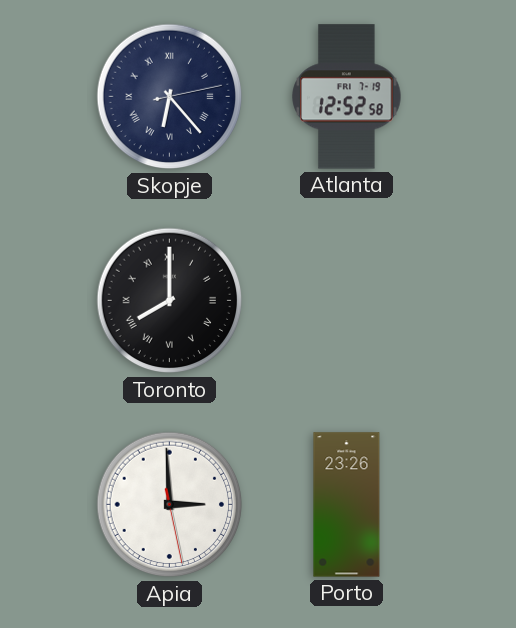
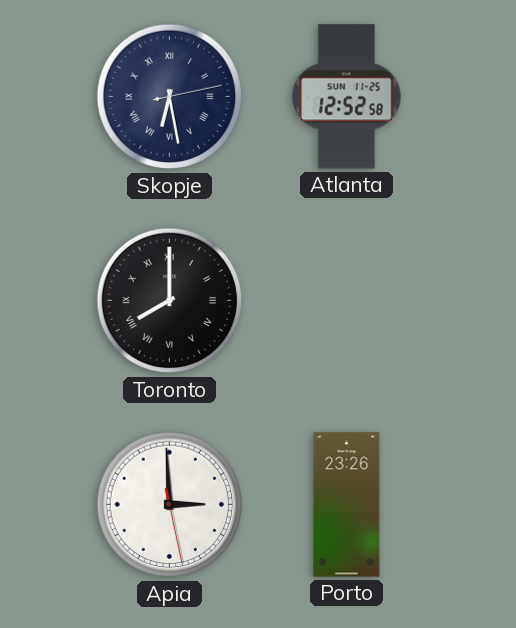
Skopje: 6:23 -> 6:28 (170, 97)
Atlanta date: FRI 7-19 -> SUN 11-25 (347, 97)
